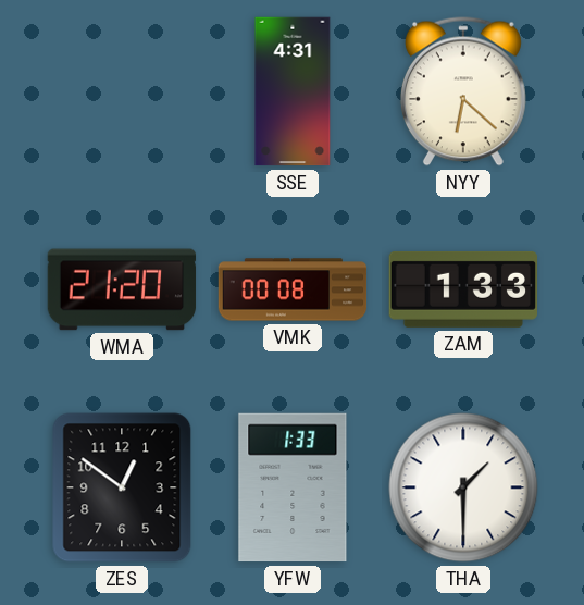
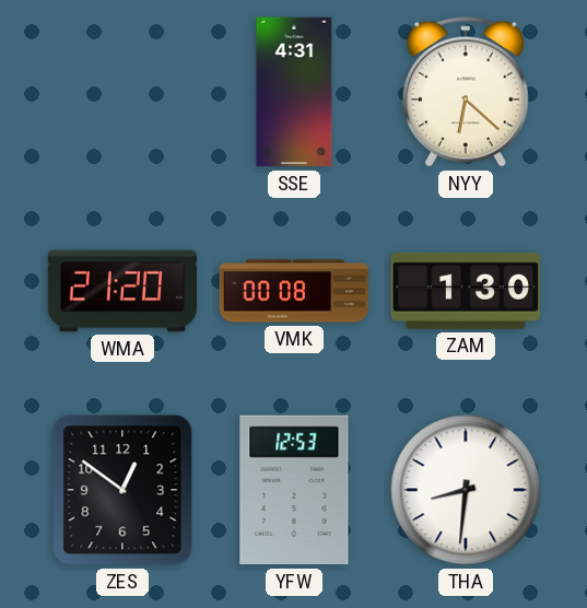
ZAM: 1:33 -> 1:30 (466, 291)
YFW: 1:33 -> 12:53 (294, 490)
THA: 1:30 -> 8:31 (466, 490)
